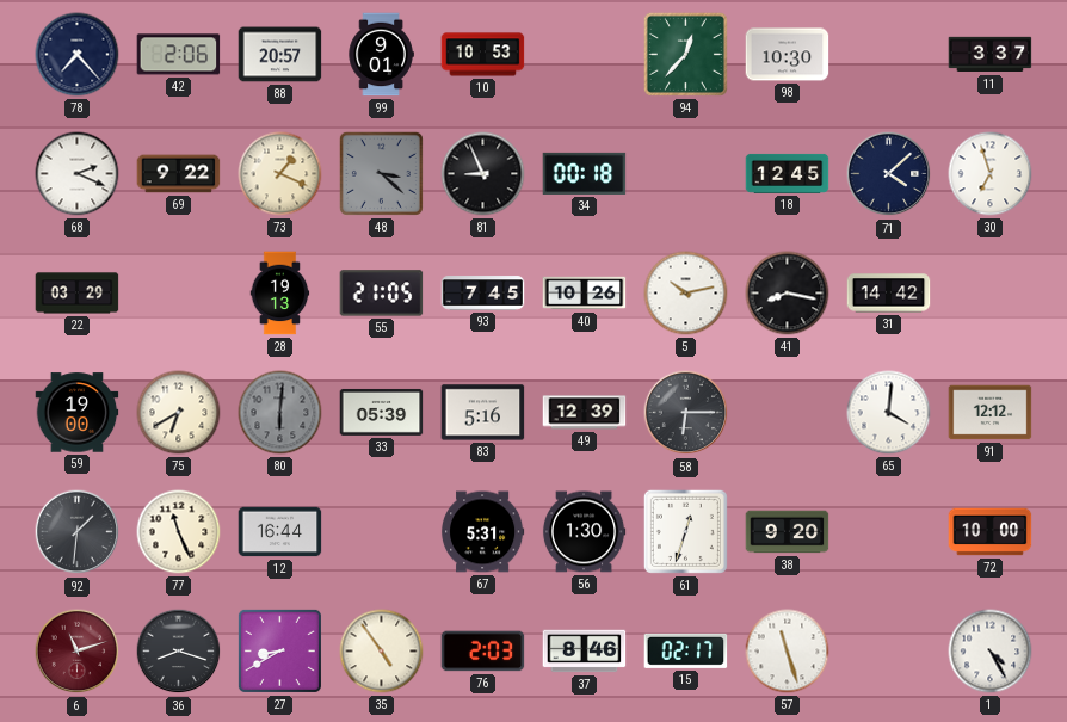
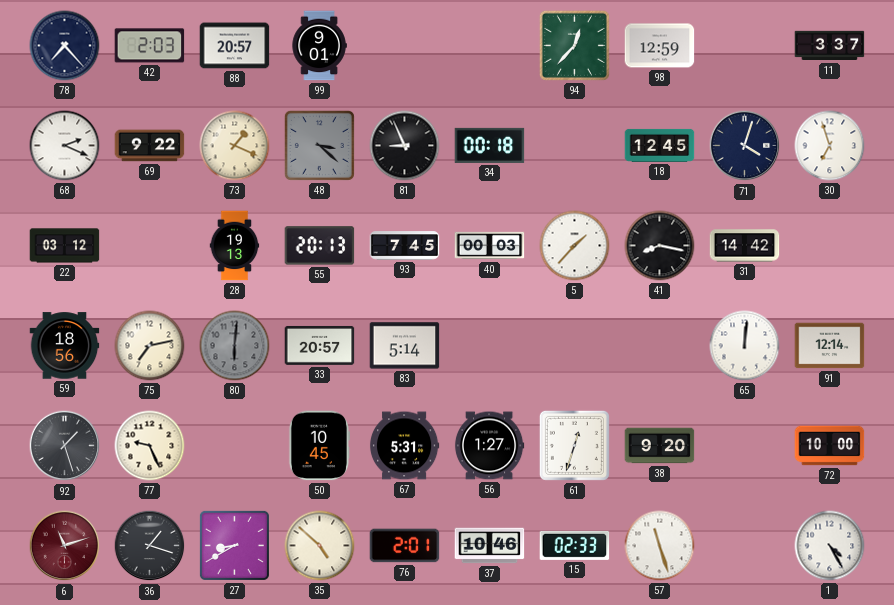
42: 2:06 -> 2:03 (150, 46)
10: 10:53 -> none (483, 55)
98: 10:30 -> 12:59 (660, 46)
71: 4:08 -> 4:03 (745, 146)
22: 03:29 -> 03:12 (65, 246)
55: 21:05 -> 20:13 (320, 246)
40: 10:26 -> 00:03 (490, 246)
5: 10:13 -> 1:37 (575, 246)
59: 19:00 -> 18:56 (65, 346)
75: 6:40 -> 7:13 (150, 346)
33: 05:39 -> 20:57 (320, 346)
83: 5:16 -> 5:14 (405, 346)
49: 12:39 -> none (585, 413)
58: 6:15 -> none (686, 413)
65: 4:01 -> 12:01 (745, 346)
91: 12:12 -> 12:14 (830, 346)
92: 1:31 -> 1:27 (65, 446)
77: 11:26 -> 9:26 (150, 446)
12: 16:44 -> none (280, 532)
50: none -> 10:45 (319, 446)
56: 1:30 -> 1:27 (489, 446)
36: 8:18 -> 1:18 (150, 546)
35: 4:54 -> 4:52 (320, 546)
76: 2:03 -> 2:01 (405, 546)
37: 8:46 -> 10:46 (490, 546)
15: 02:17 -> 02:33 (575, 545)
